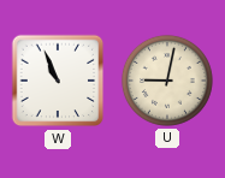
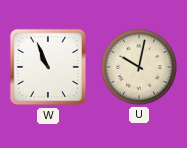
U: 9:02 -> 10:02 (139, 67)
